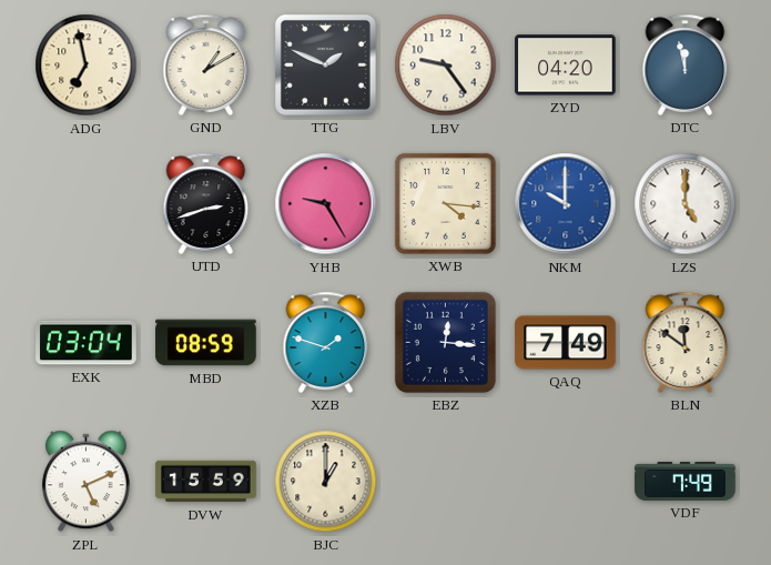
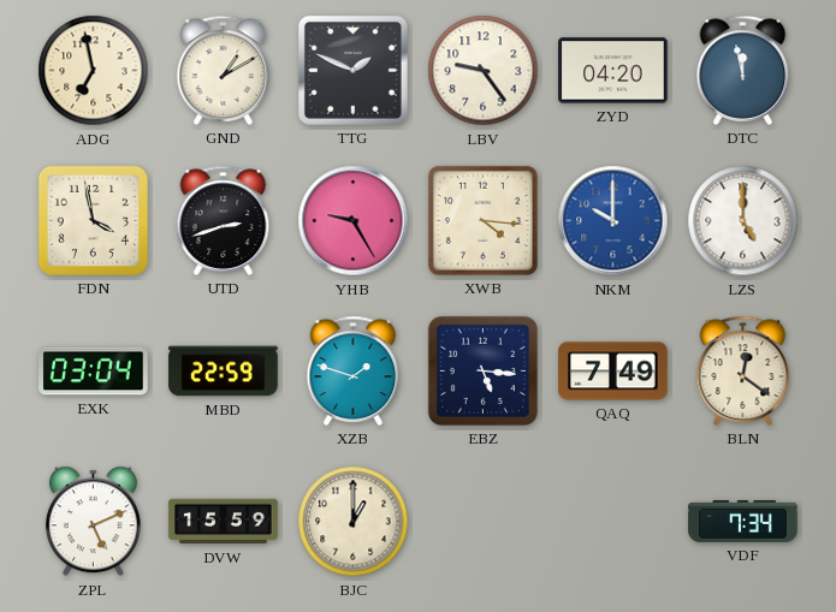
FDN: none -> 3:58 (93, 220)
MBD: 08:59 -> 22:59 (224, 372)
EBZ: 12:16 -> 5:16 (482, 370)
BLN: 11:51 -> 12:21 (743, 370)
VDF: 7:49 -> 7:34 (743, 521)
